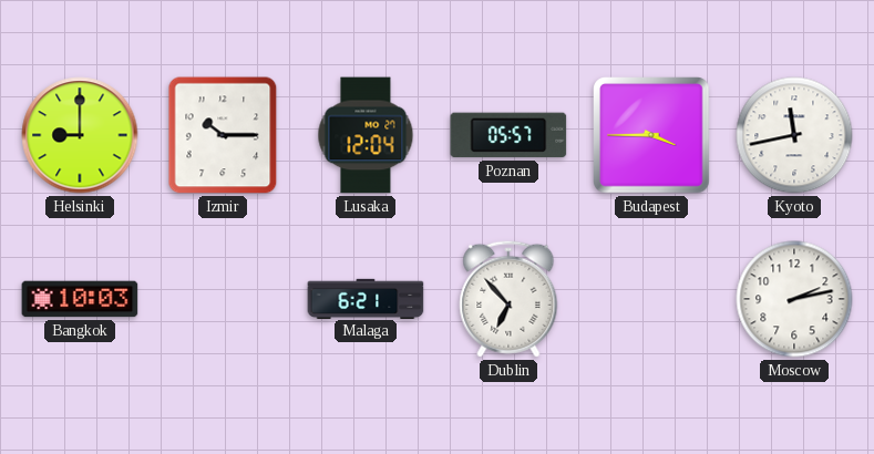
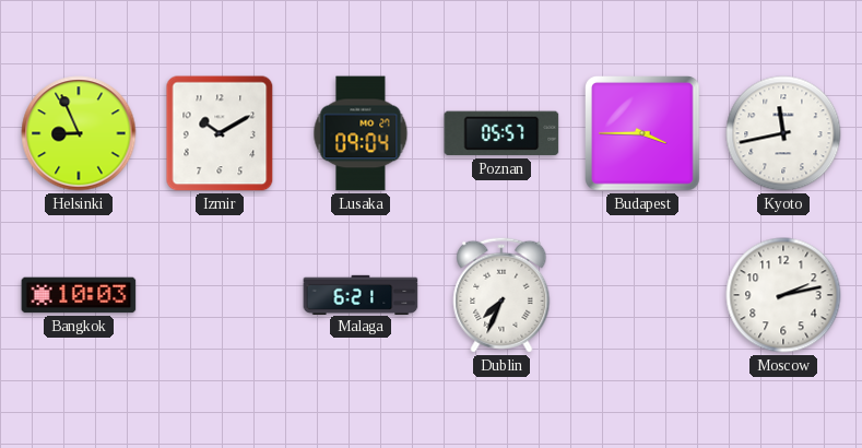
Helsinki: 9:00 -> 8:56 (79, 133)
Izmir: 10:15 -> 10:10 (220, 133)
Lusaka: 12:04 -> 09:04 (361, 133)
Dublin: 6:53 -> 7:34 (501, 295)
